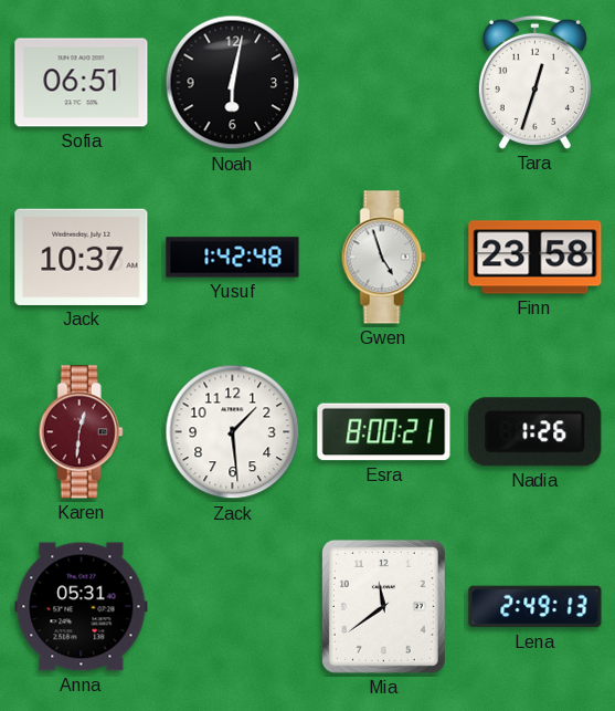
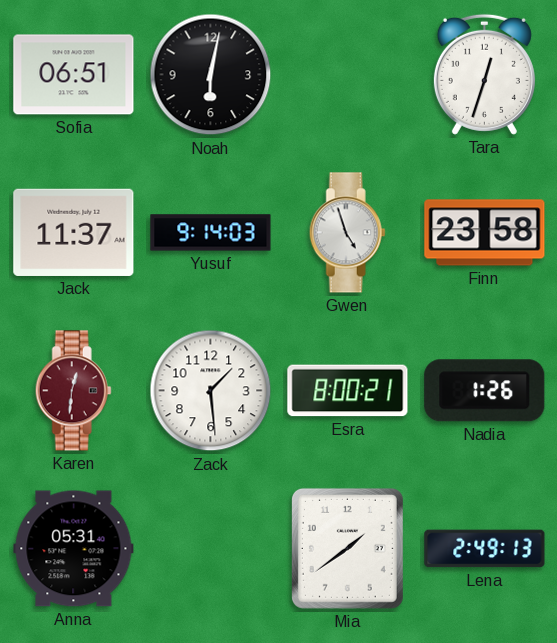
Jack: 10:37 -> 11:37 (74, 232)
Yusuf: 1:42 -> 9:14 (211, 233)
Mia: 11:39 -> 1:39 (347, 548)
